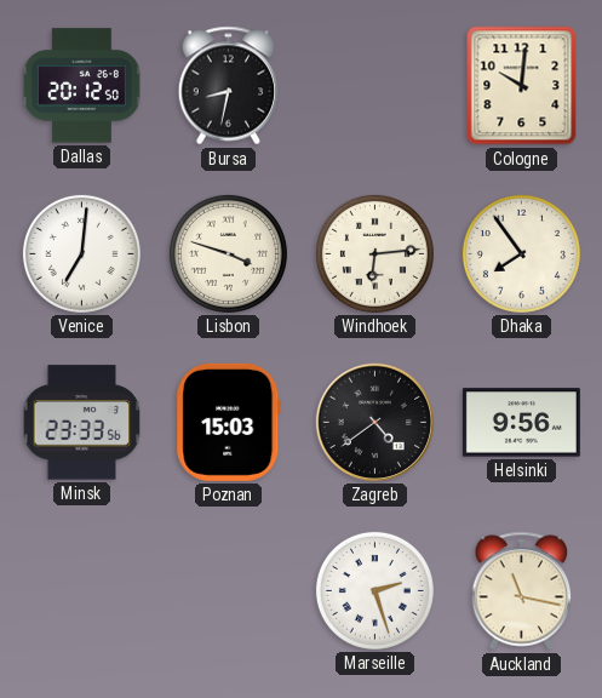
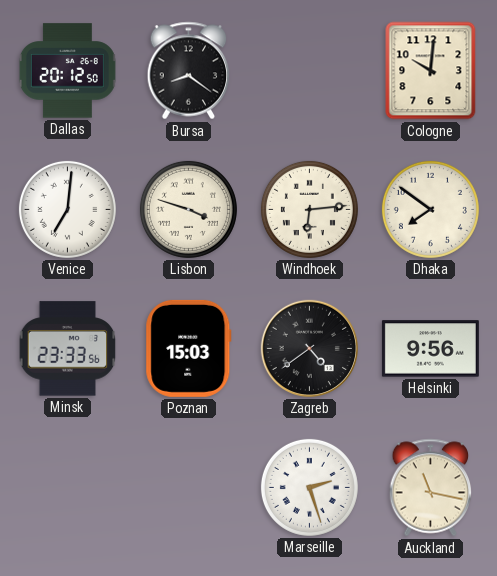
Bursa: 8:32 -> 8:21 (189, 71)
Dhaka: 7:54 -> 7:51 (430, 209)
